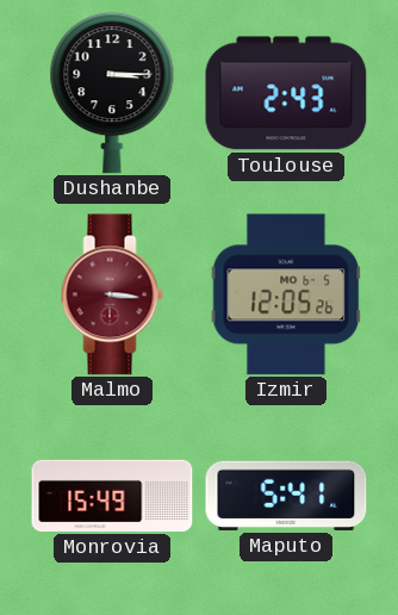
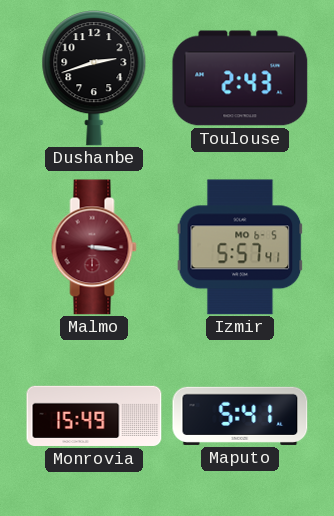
Dushanbe: 3:15 -> 2:42 (94, 78)
Izmir: 12:05 -> 5:57 (240, 247)
